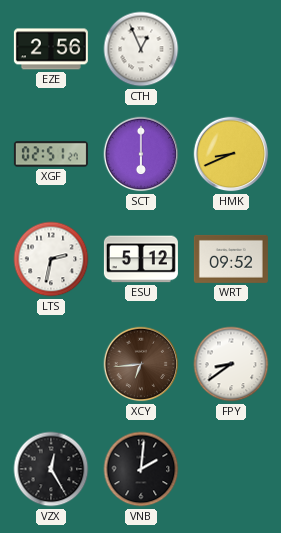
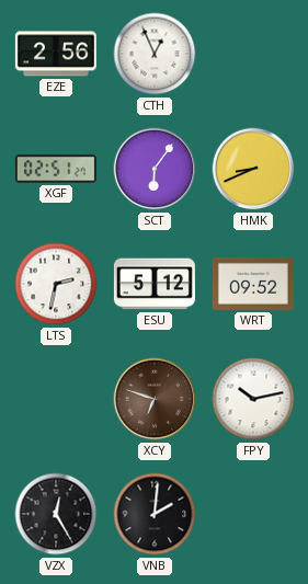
SCT: 6:00 -> 6:06 (155, 169)
XCY: 6:44 -> 6:48 (155, 399)
FPY: 8:39 -> 10:13 (253, 399)
